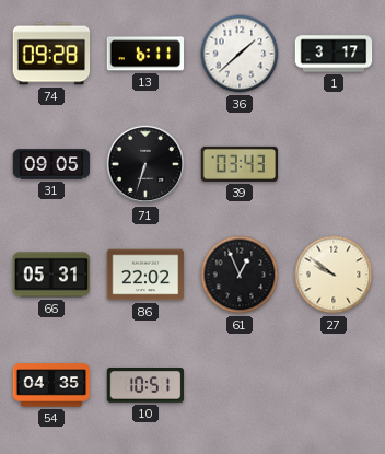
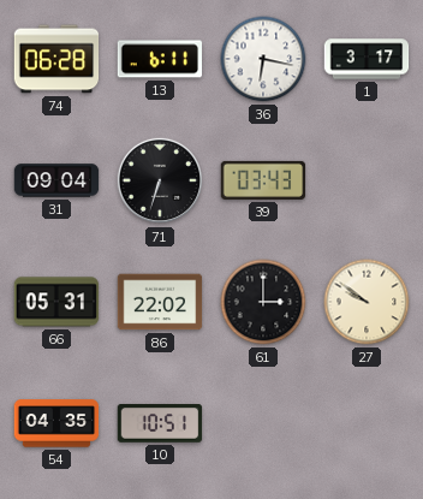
74: 09:28 -> 06:28 (56, 59)
36: 1:38 -> 6:17 (263, 59)
31: 09:05 -> 09:04 (56, 180)
61: 12:56 -> 3:00 (263, 302)
